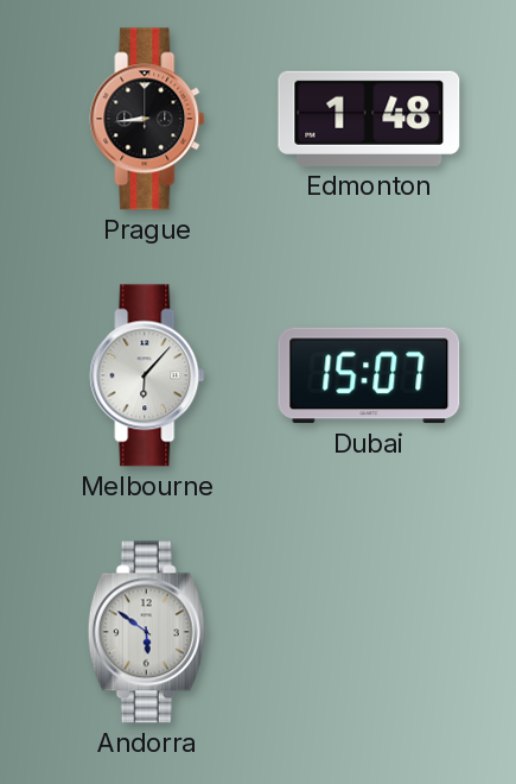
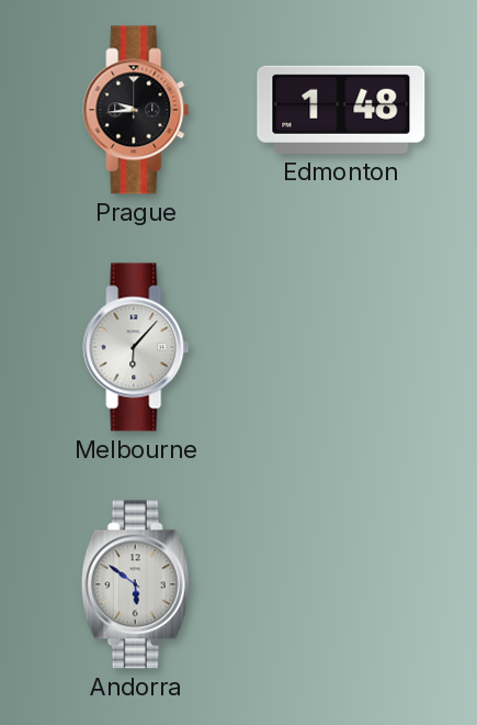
Prague: 8:44 -> 9:44 (136, 110)
Dubai: 15:07 -> none (369, 375)
